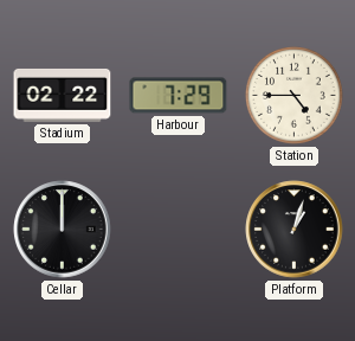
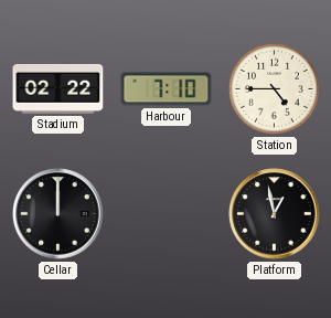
Harbour: 7:29 -> 7:10 (167, 89)
Platform: 1:03 -> 12:58 (275, 214)
